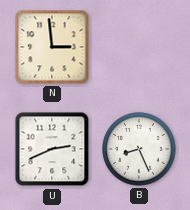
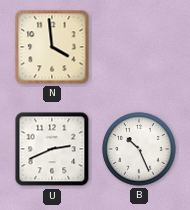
N: 2:59 -> 3:59 (52, 47)
B: 8:26 -> 10:26 (139, 149)
